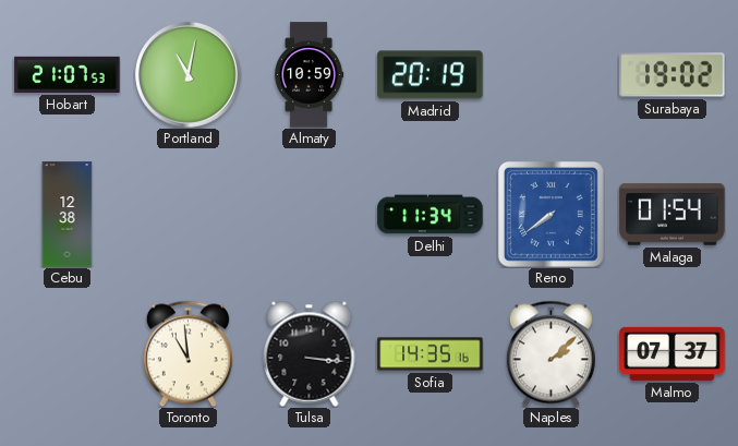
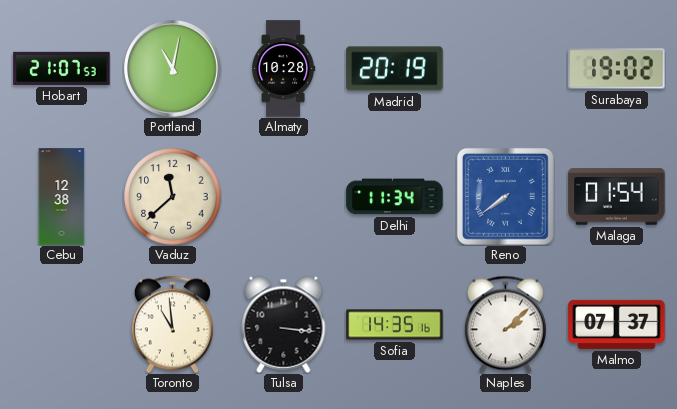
Almaty: 10:59 -> 10:28 (283, 69)
Vaduz: none -> 11:38 (173, 197)
